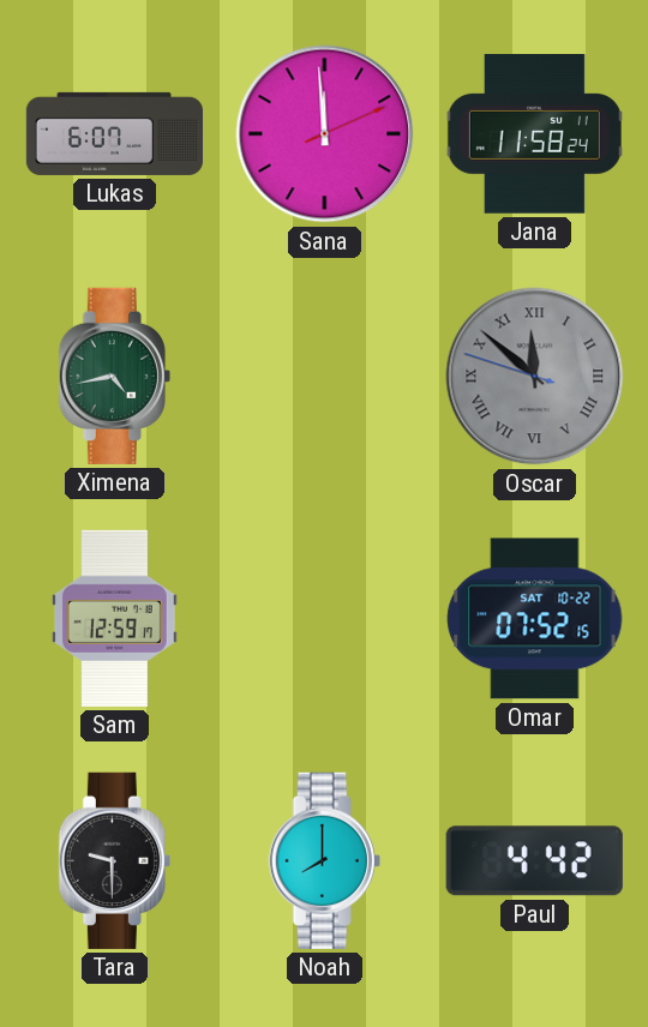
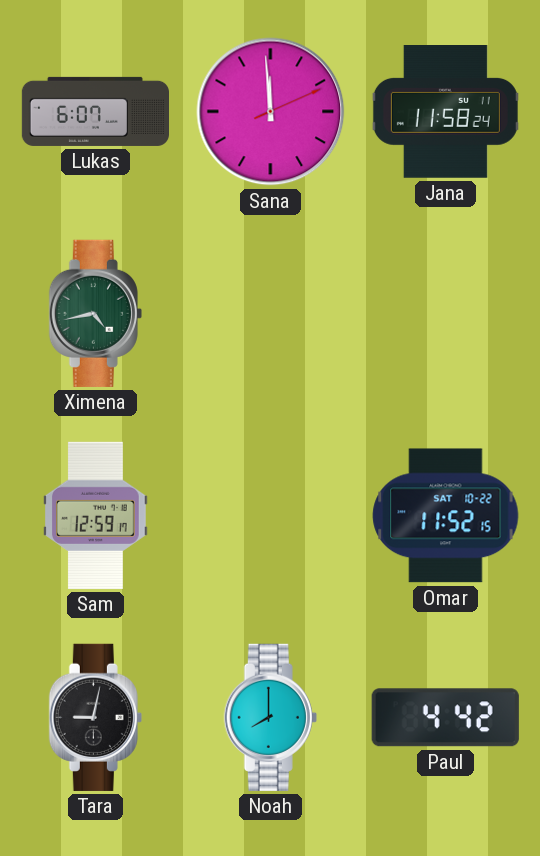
Oscar: 11:51 -> none (535, 377)
Omar: 07:52 -> 11:52 (446, 516)
Tara: 9:30 -> 9:02 (95, 717)
